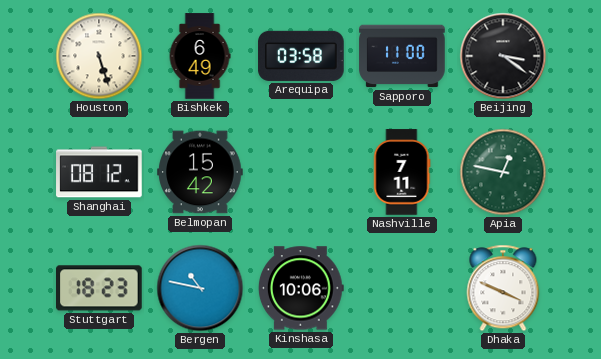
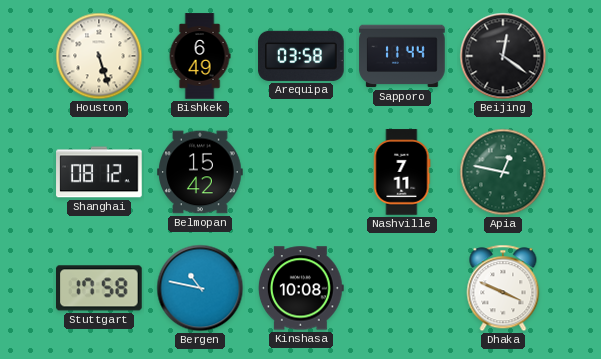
Sapporo: 11:00 -> 11:44 (402, 56)
Beijing: 3:21 -> 12:21 (503, 56)
Stuttgart: 18:23 -> 17:58 (100, 288)
Kinshasa: 10:06 -> 10:08 (301, 288)
